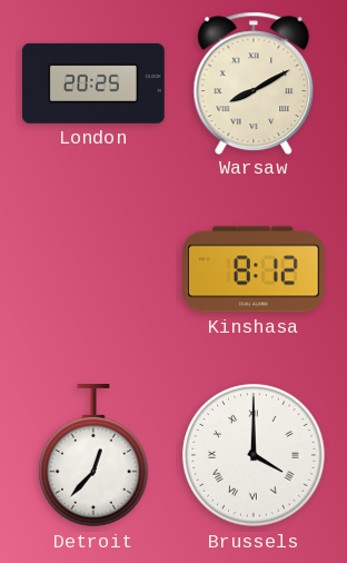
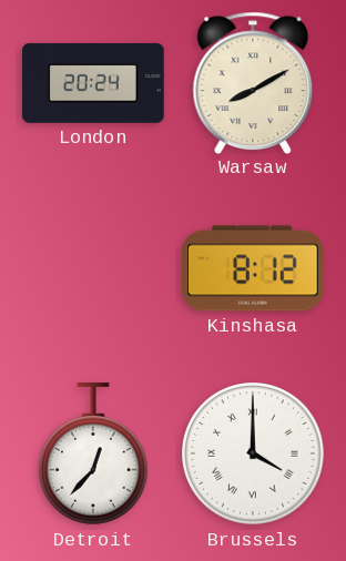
London: 20:25 -> 20:24 (93, 83)
